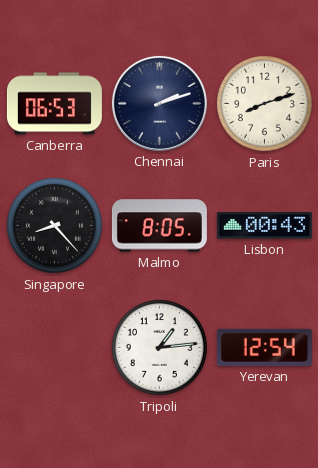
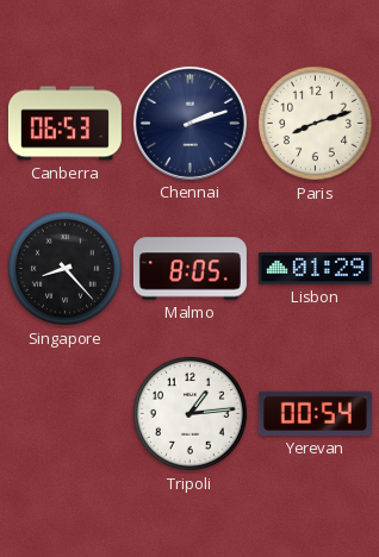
Lisbon: 00:43 -> 01:29 (315, 269)
Yerevan: 12:54 -> 00:54 (315, 413)
